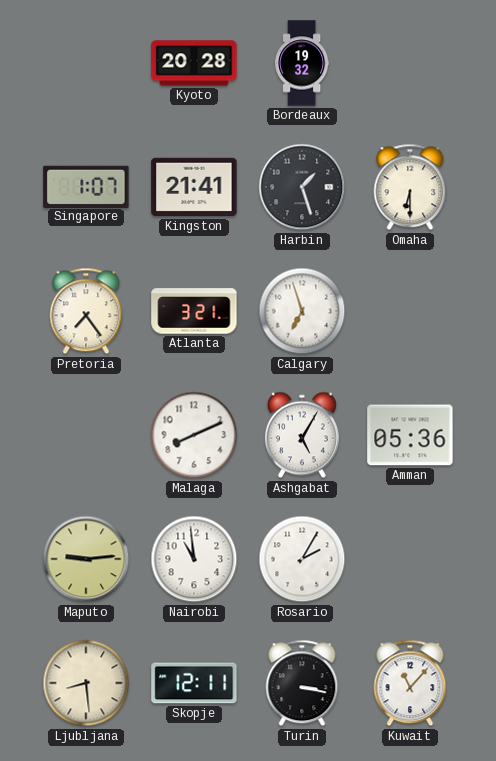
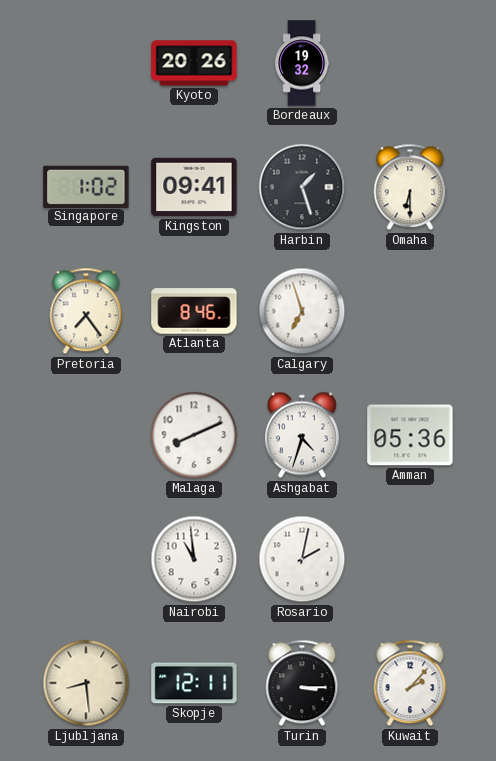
Kyoto: 20:28 -> 20:26 (194, 63)
Singapore: 1:07 -> 1:02 (86, 186)
Kingston: 21:41 -> 09:41 (194, 187)
Atlanta: 3:21 -> 8:46 (194, 311)
Ashgabat: 5:05 -> 4:33 (302, 435)
Maputo: 9:14 -> none (86, 559)
Rosario: 2:05 -> 2:02 (302, 559)
Turin: 3:17 -> 3:15 (302, 683)
Kuwait: 11:07 -> 2:07 (410, 683)
